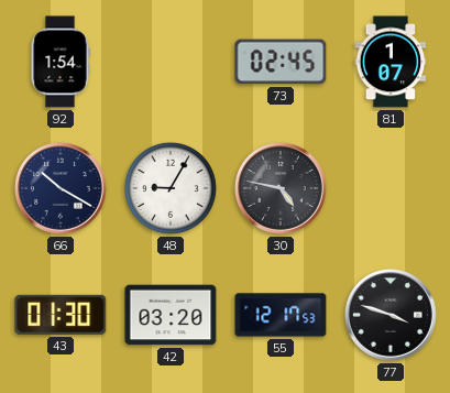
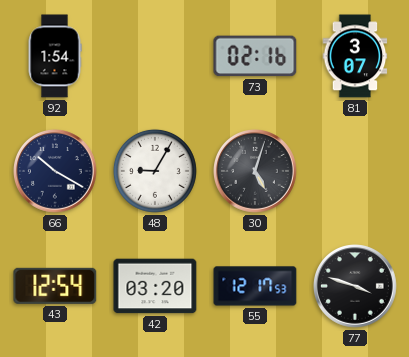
73: 02:45 -> 02:16 (255, 56)
81: 1:07 -> 3:07 (355, 56)
30: 4:47 -> 5:03 (256, 172)
43: 01:30 -> 12:54 (55, 286)
